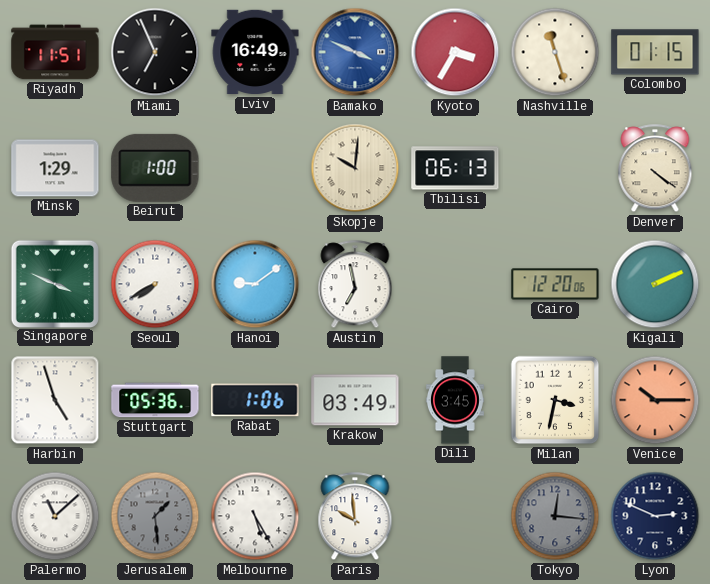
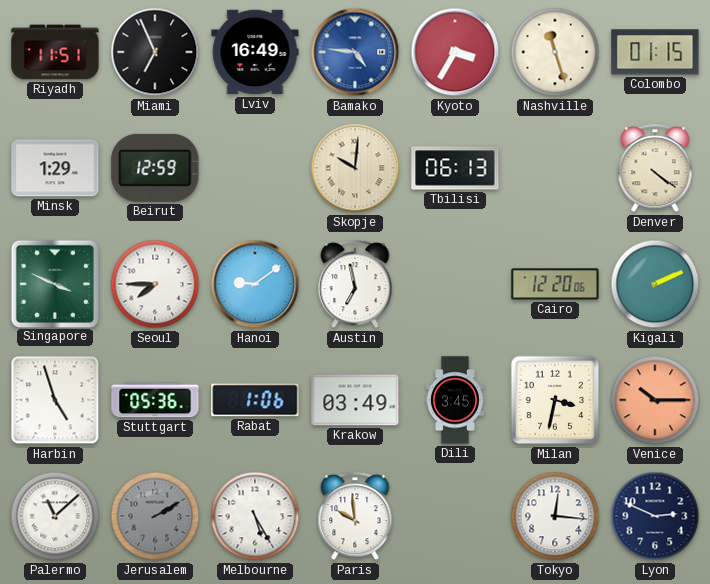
Bamako: 3:49 -> 4:46 (355, 52)
Beirut: 1:00 -> 12:59 (155, 168)
Seoul: 7:40 -> 7:45 (155, 284)
Jerusalem: 1:29 -> 2:10 (155, 516)
Tokyo dial: grey -> white (555, 516)
